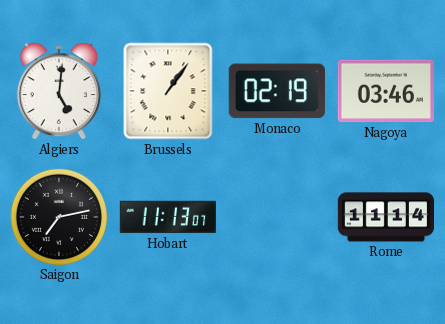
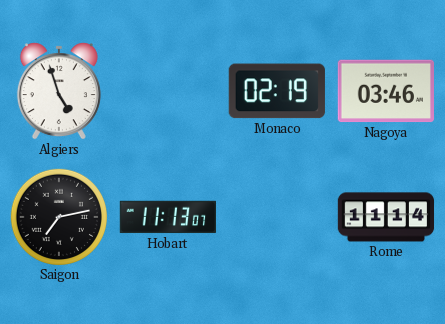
Algiers: 5:01 -> 4:57 (59, 91)
Brussels: 1:06 -> none (168, 91)
